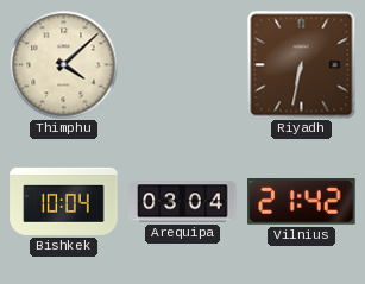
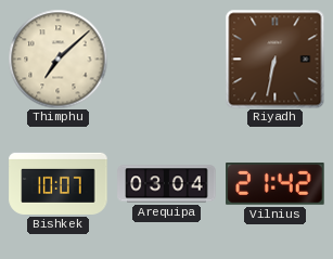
Thimphu: 4:08 -> 7:08 (57, 59)
Bishkek: 10:04 -> 10:07 (59, 183)
